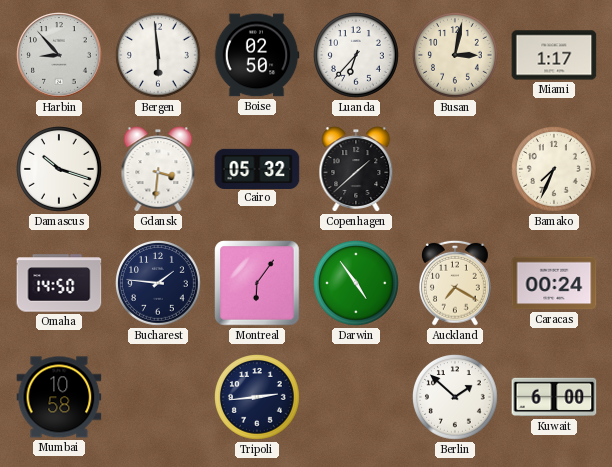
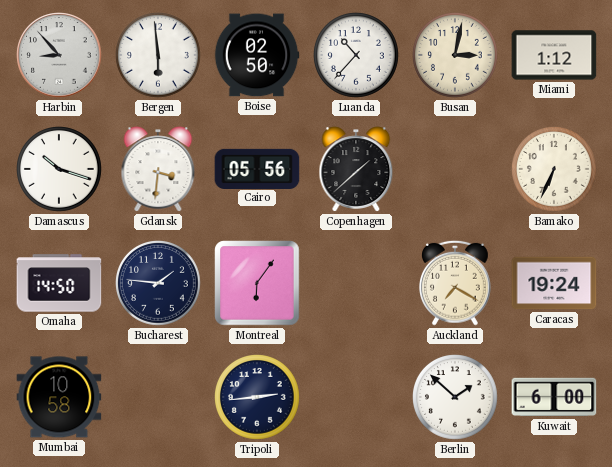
Luanda: 6:37 -> 10:37 (357, 56)
Miami: 1:17 -> 1:12 (554, 55)
Cairo: 05:32 -> 05:56 (257, 168)
Bamako: 7:34 -> 6:34 (555, 170)
Darwin: 4:54 -> none (357, 284)
Caracas: 00:24 -> 19:24 (554, 283)
